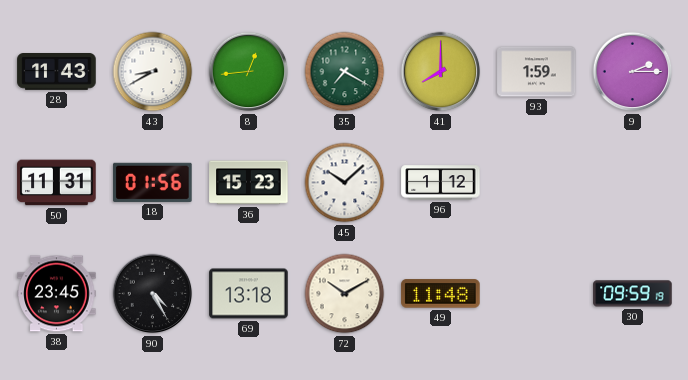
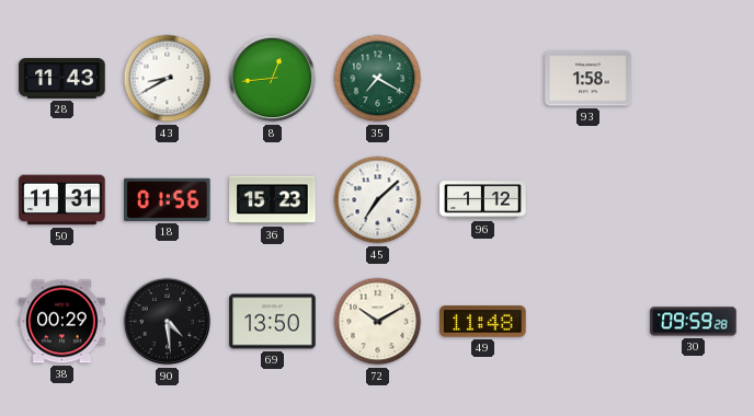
41: 8:00 -> none (441, 72)
93: 1:59 -> 1:58 (589, 79)
9: 2:15 -> none (633, 72)
45: 10:08 -> 7:08 (378, 200)
38: 23:45 -> 00:29 (62, 322)
90: 4:25 -> 4:29 (168, 322)
69: 13:18 -> 13:50 (273, 322)
30: 09:59:19 -> 09:59:28 (694, 322)
